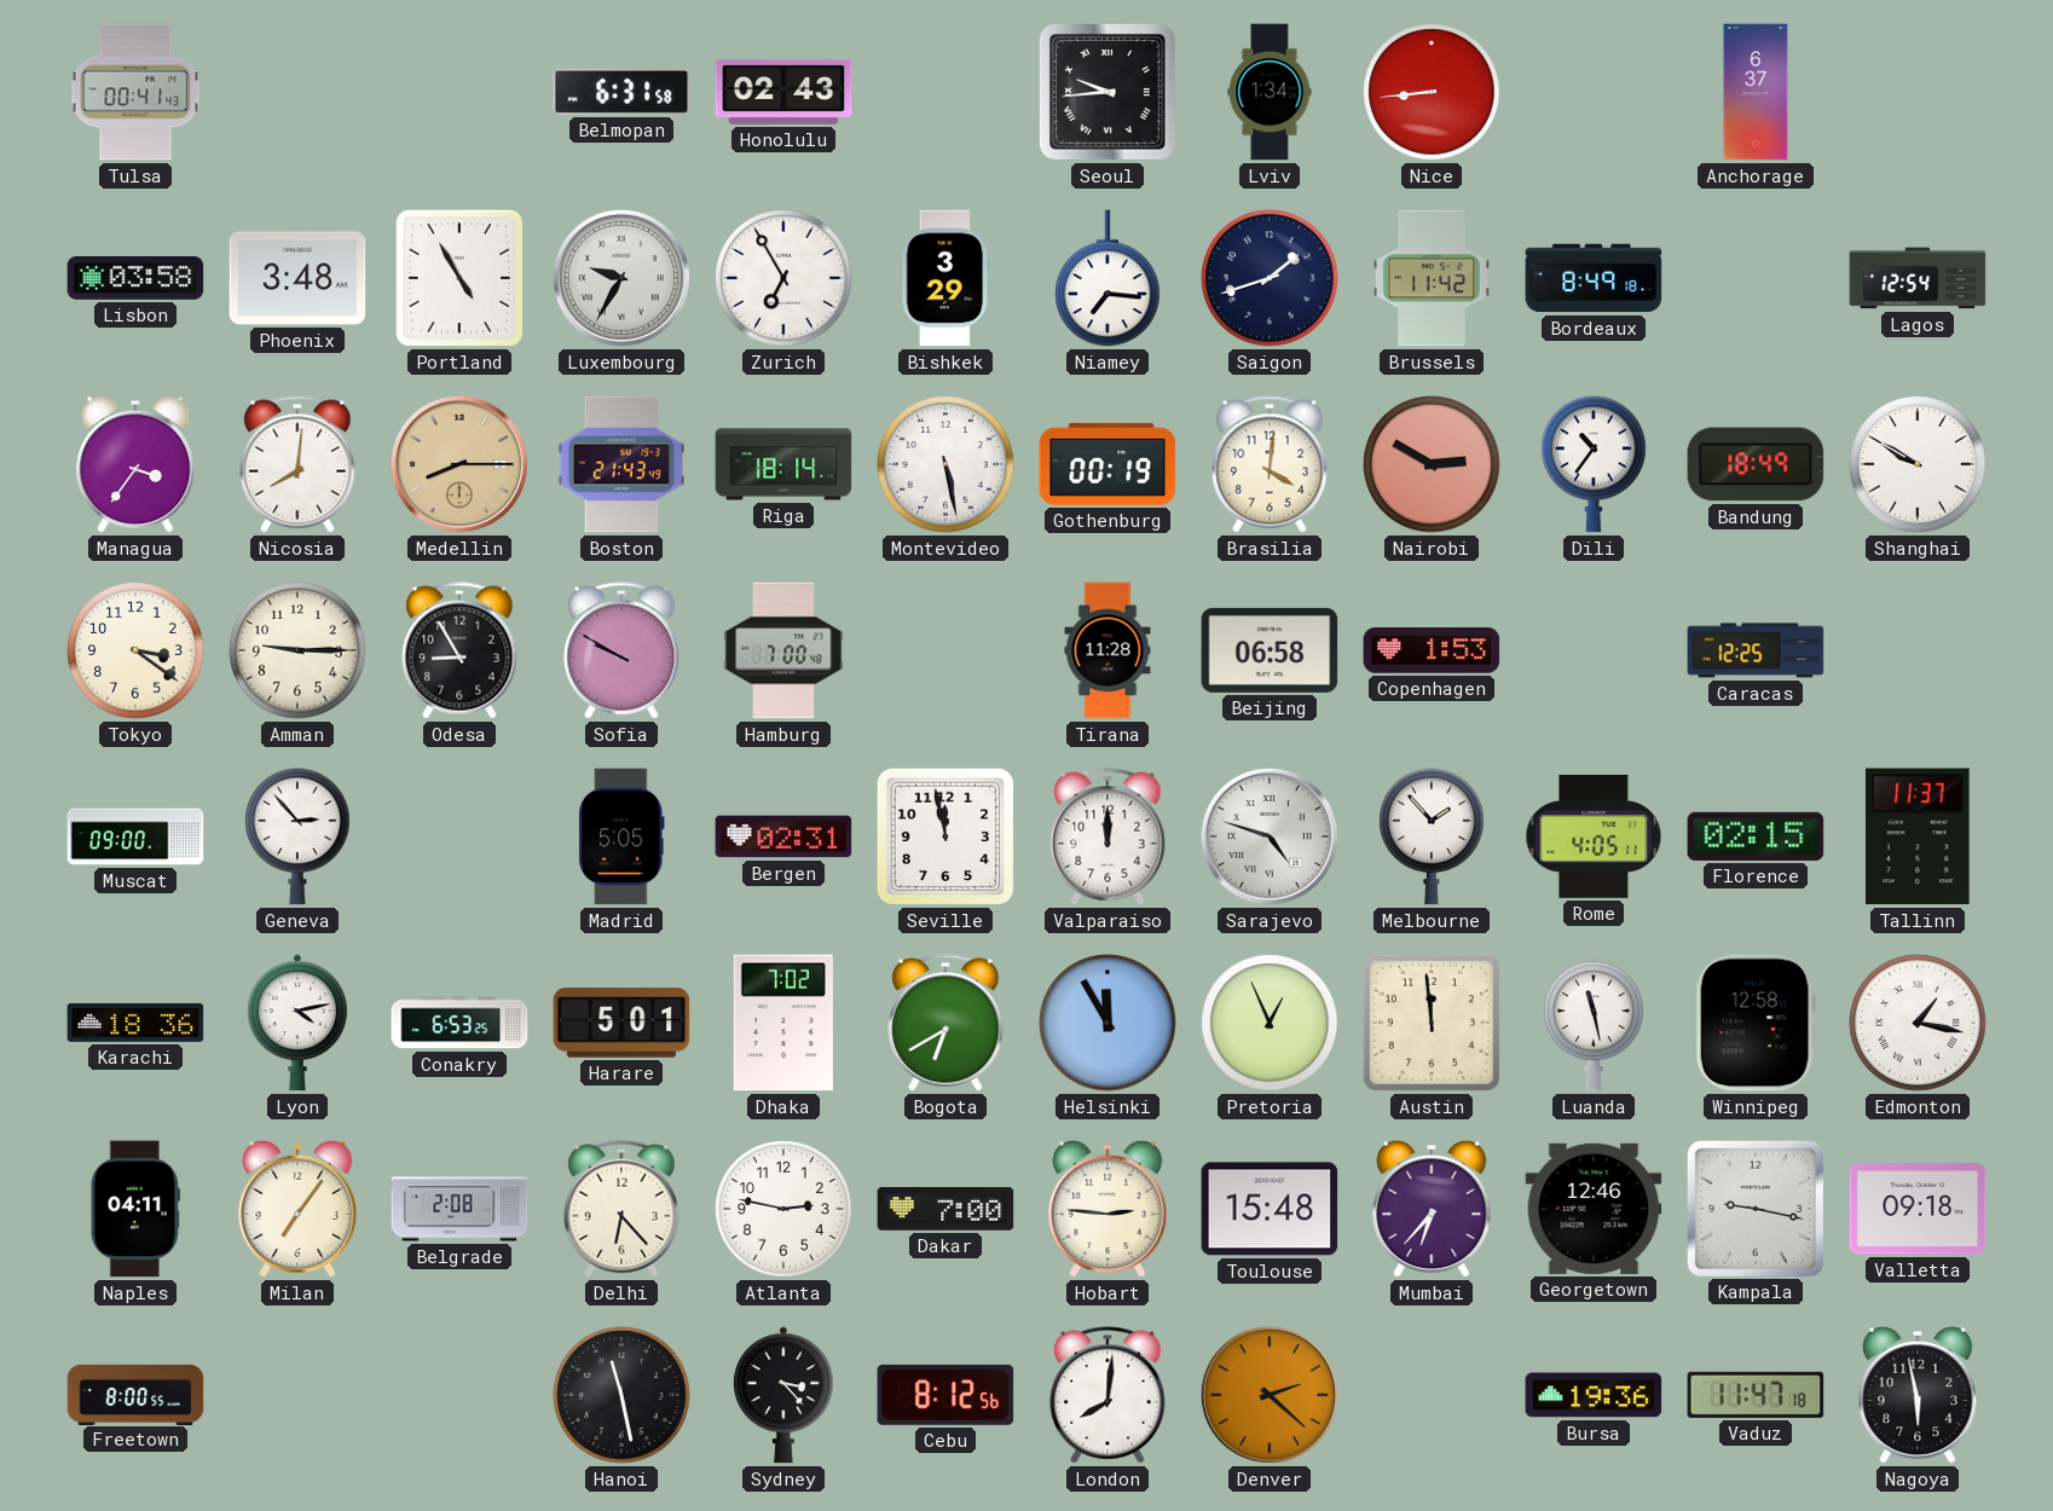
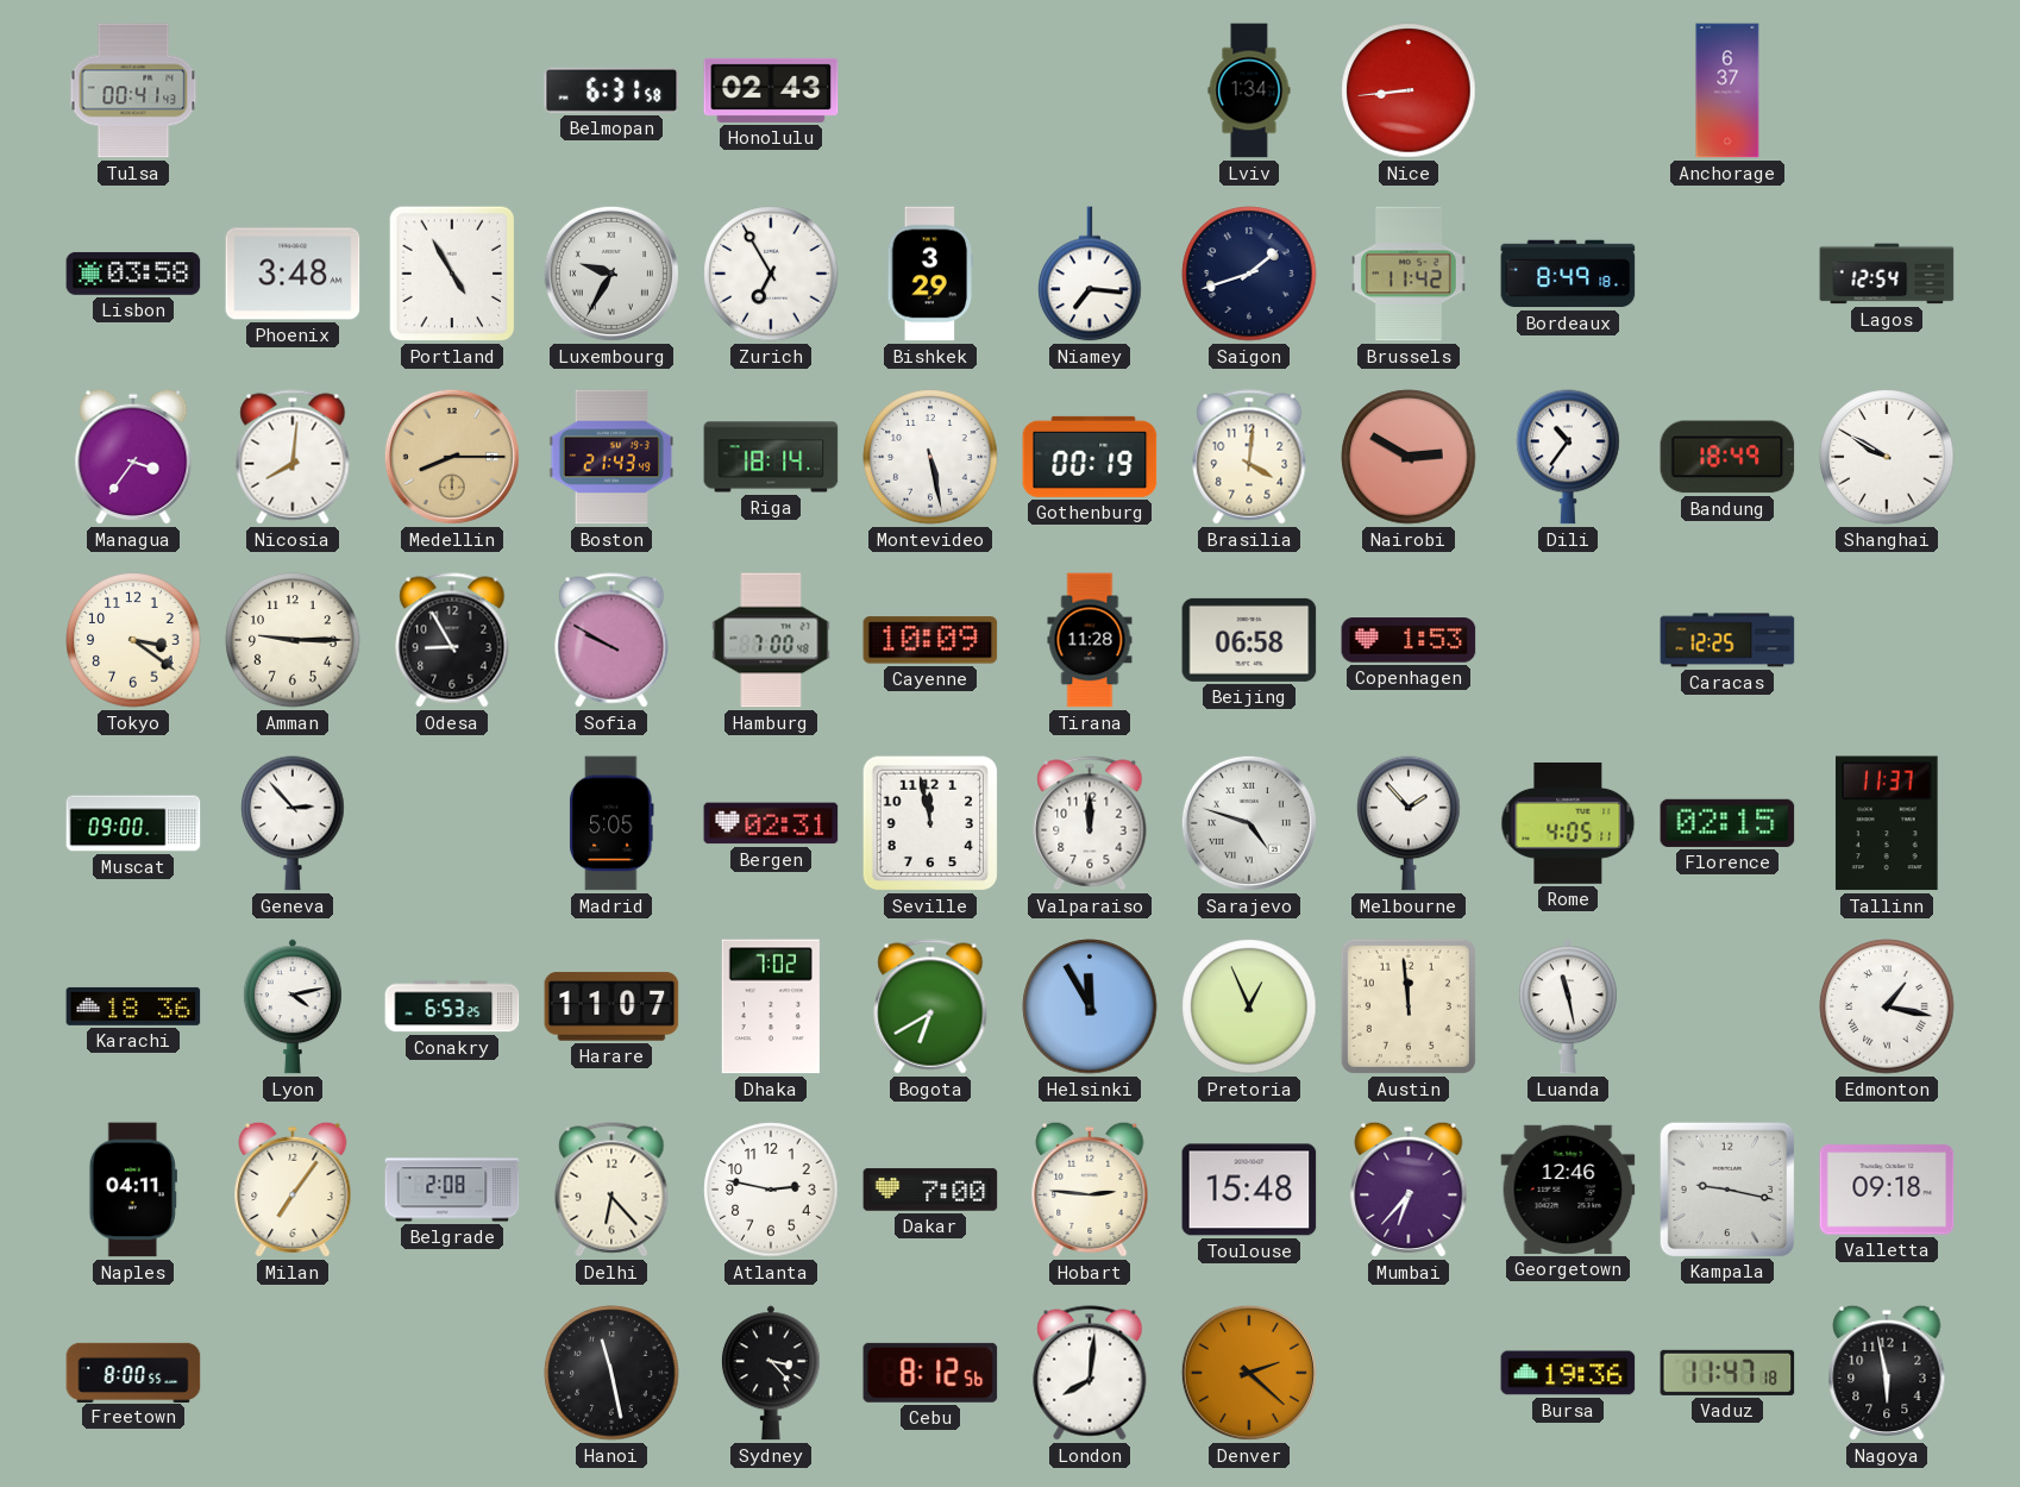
Seoul: 9:44 -> none (1108, 92)
Cayenne: none -> 10:09 (930, 640)
Harare: 5:01 -> 11:07 (611, 1006)
Winnipeg: 12:58 -> none (1756, 1023)
